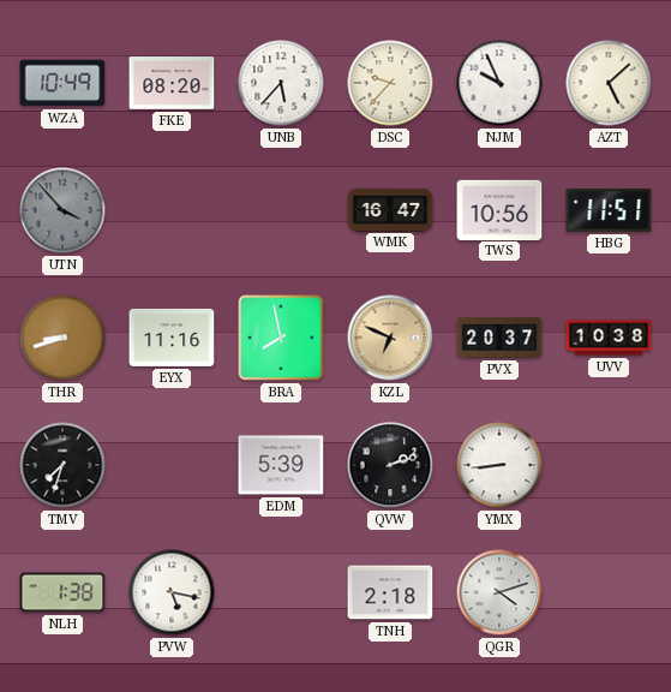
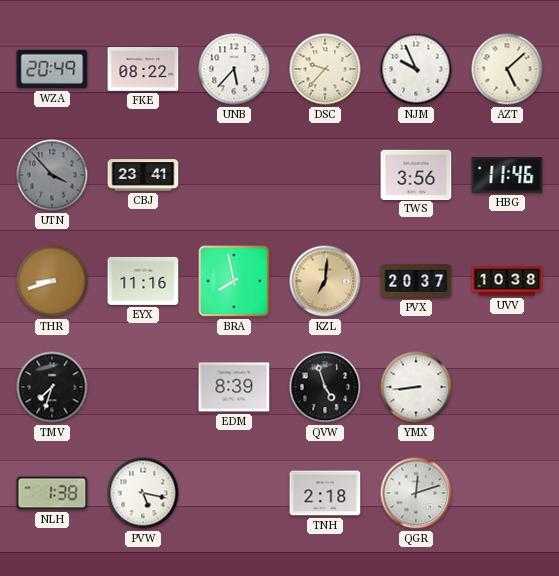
WZA: 10:49 -> 20:49 (52, 69)
FKE: 08:20 -> 08:22 (143, 69)
CBJ: none -> 23:41 (143, 175)
WMK: 16:47 -> none (390, 209)
TWS: 10:56 -> 3:56 (416, 174)
HBG: 11:51 -> 11:46 (507, 176)
KZL: 6:49 -> 7:01 (325, 281)
EDM: 5:39 -> 8:39 (234, 387)
QVW: 2:12 -> 4:57 (325, 387)
QGR: 4:12 -> 12:12 (416, 493)
